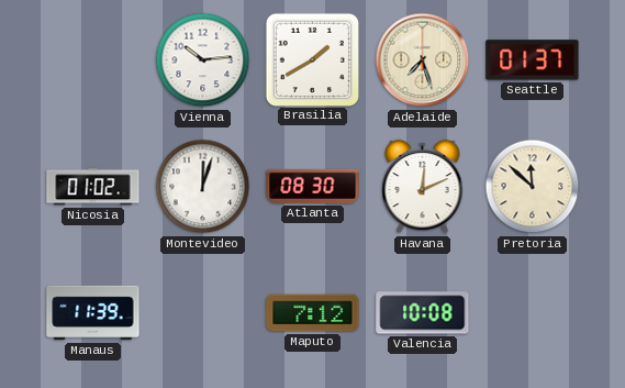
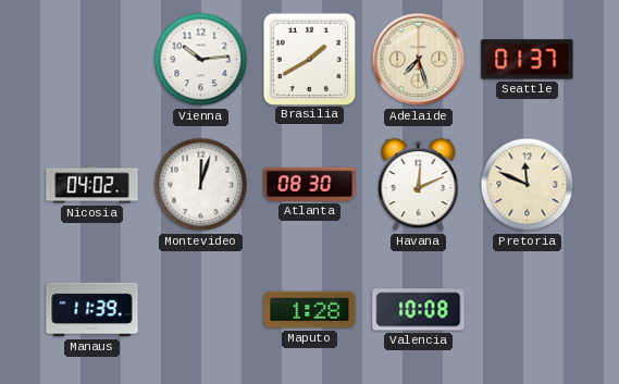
Nicosia: 01:02 -> 04:02 (92, 185)
Pretoria: 11:52 -> 11:49 (528, 185)
Maputo: 7:12 -> 1:28 (310, 310)
